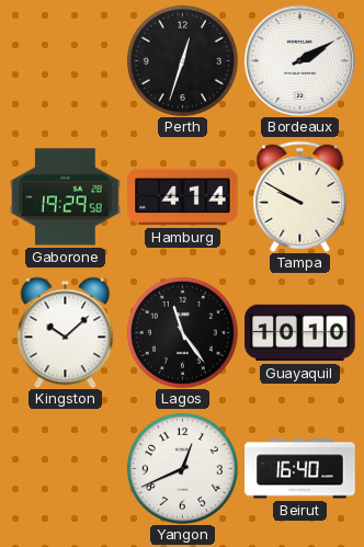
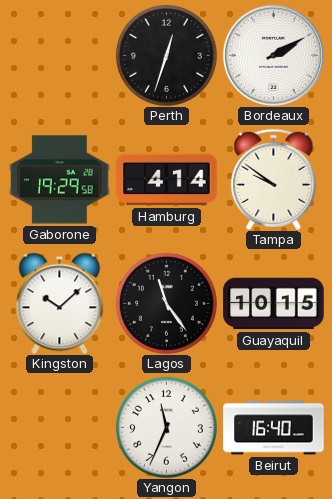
Tampa: 9:50 -> 9:51 (274, 179)
Guayaquil: 10:10 -> 10:15 (274, 304)
Yangon: 12:41 -> 11:34 (166, 427)
